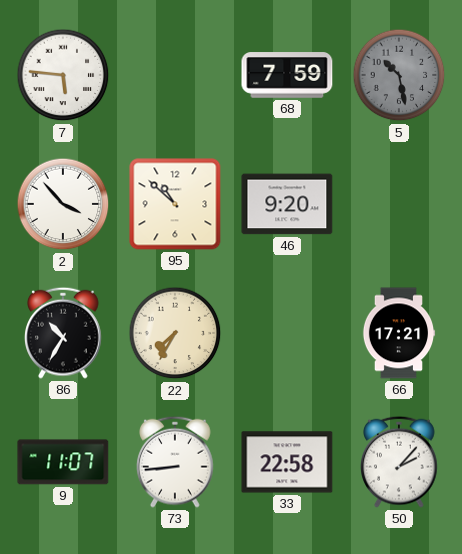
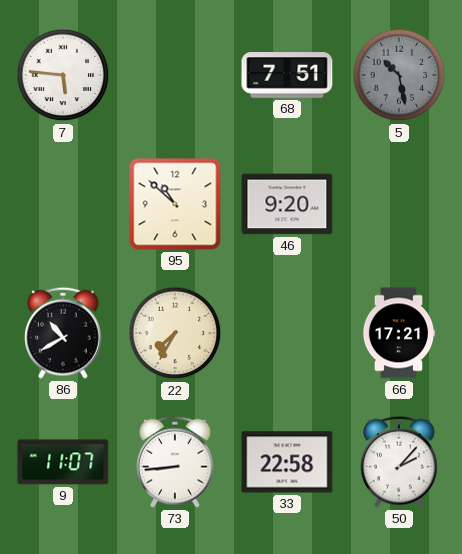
68: 7:59 -> 7:51 (287, 75)
2: 3:53 -> none (63, 204)
86: 10:35 -> 10:40 (64, 333)
